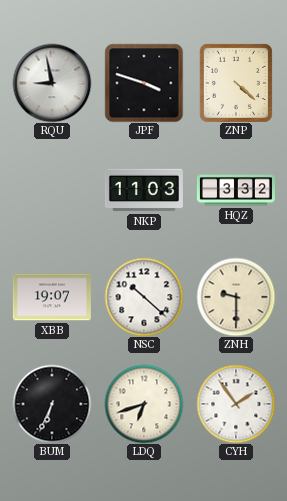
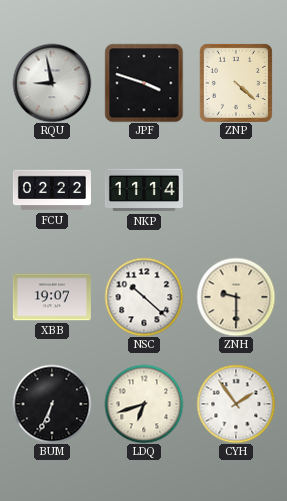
FCU: none -> 02:22 (52, 190)
NKP: 11:03 -> 11:14 (144, 190)
HQZ: 3:32 -> none (236, 190)
